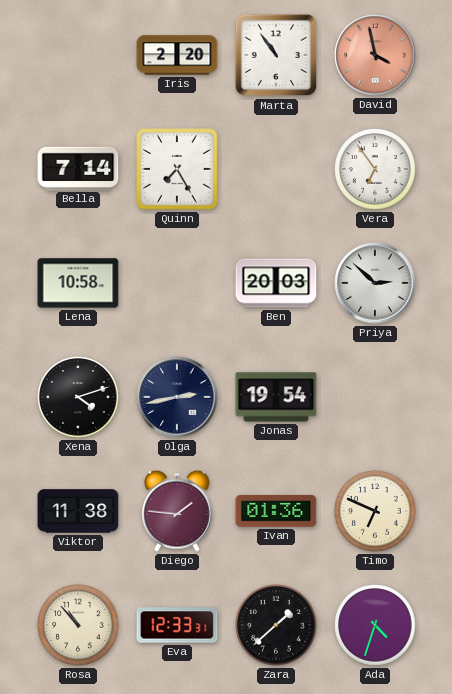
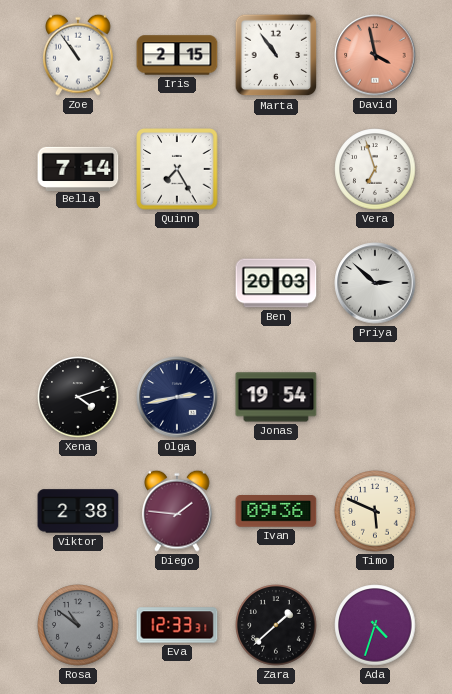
Zoe: none -> 10:54 (79, 55)
Iris: 2:20 -> 2:15 (177, 55)
Vera: 6:54 -> 6:57 (375, 169)
Lena: 10:58 -> none (78, 283)
Viktor: 11:38 -> 2:38 (78, 511)
Ivan: 01:36 -> 09:36 (276, 511)
Timo: 6:49 -> 5:49 (375, 511)
Rosa: 10:53 -> 10:51 (78, 625)
Rosa dial: cream -> grey (78, 625)
